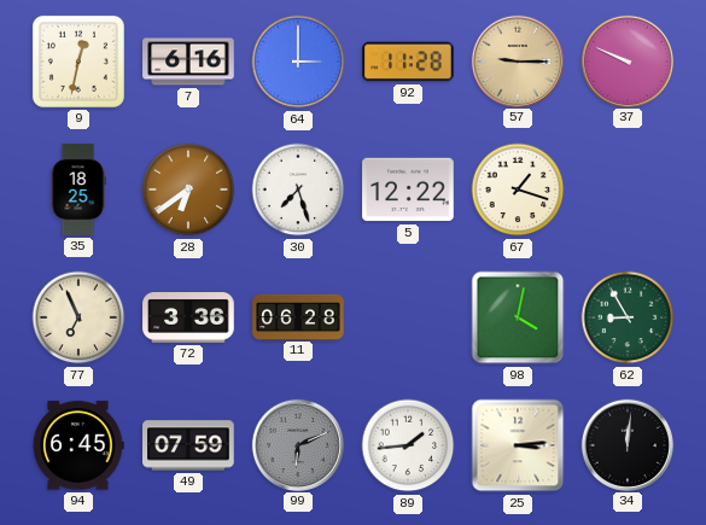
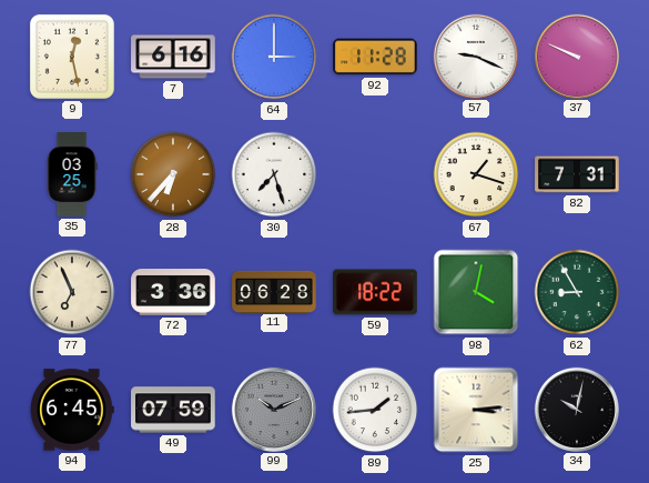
9: 12:32 -> 12:28 (72, 57)
57: 9:15 -> 9:19 (475, 56)
57 dial: champagne -> white (475, 56)
35: 18:25 -> 03:25 (72, 174)
28: 6:39 -> 6:37 (173, 174)
5: 12:22 -> none (408, 189)
82: none -> 7:31 (577, 174)
59: none -> 18:22 (375, 292)
99: 6:11 -> 10:11 (273, 409)
34: 12:01 -> 10:02 (576, 409)
